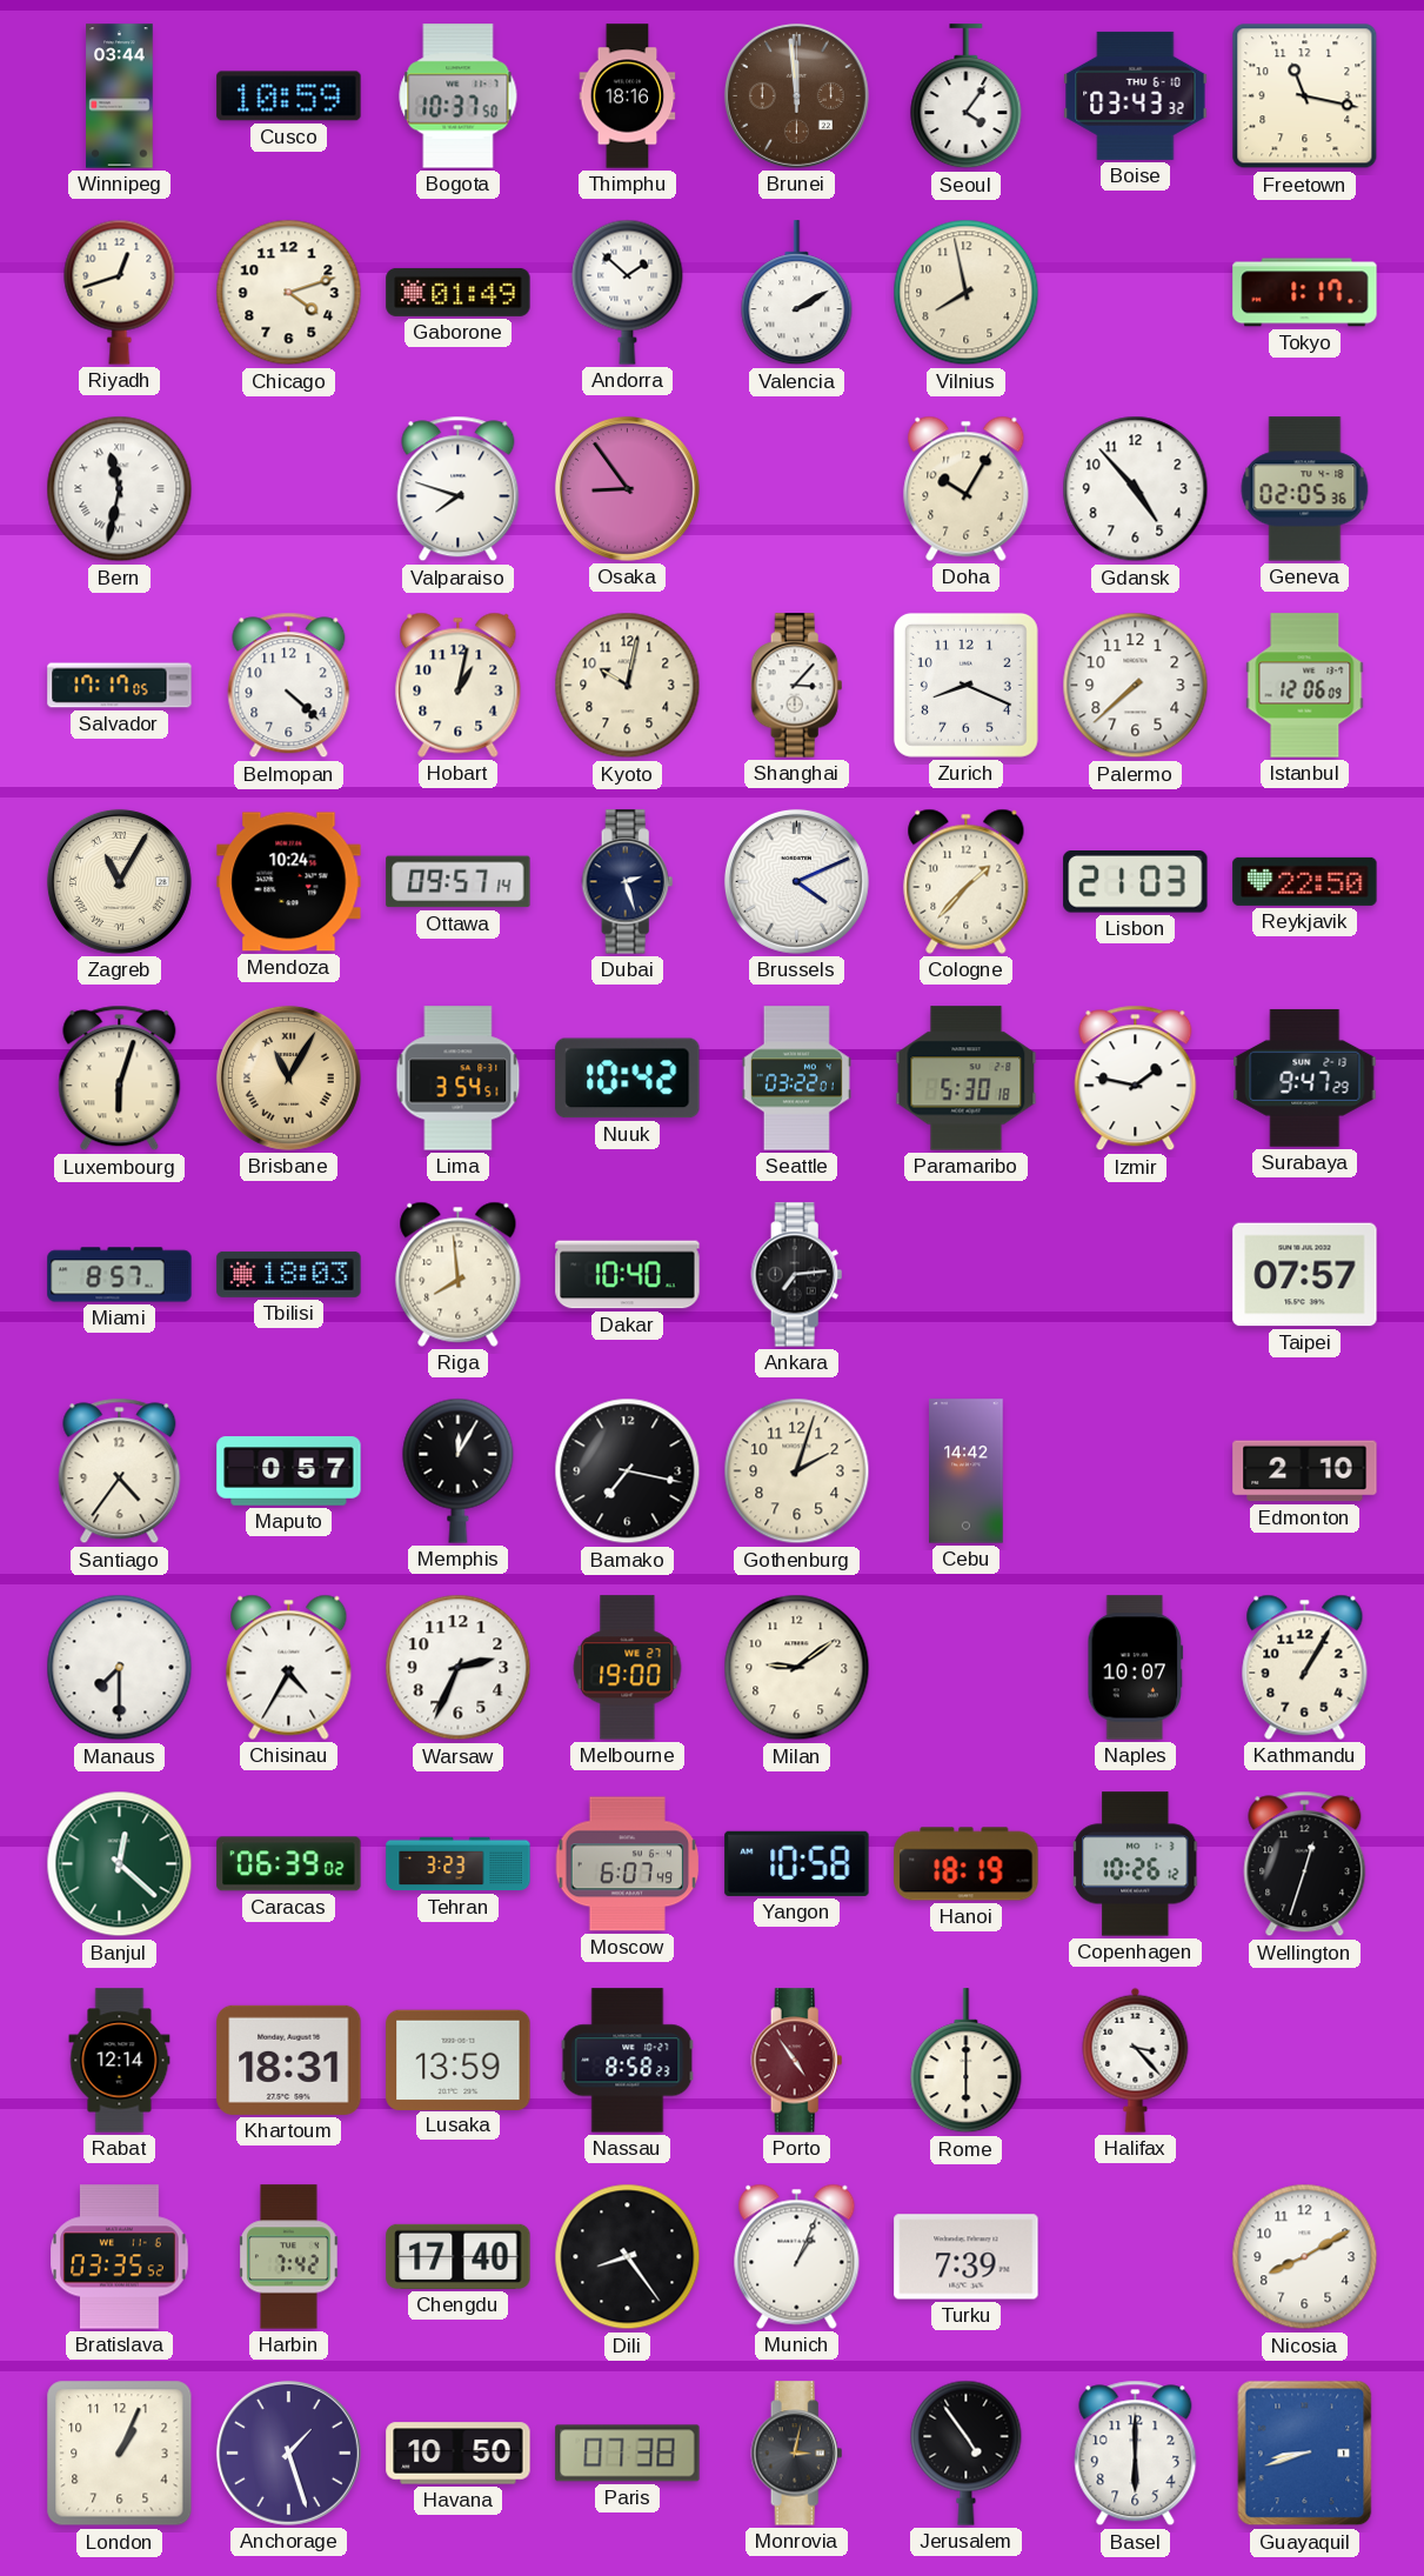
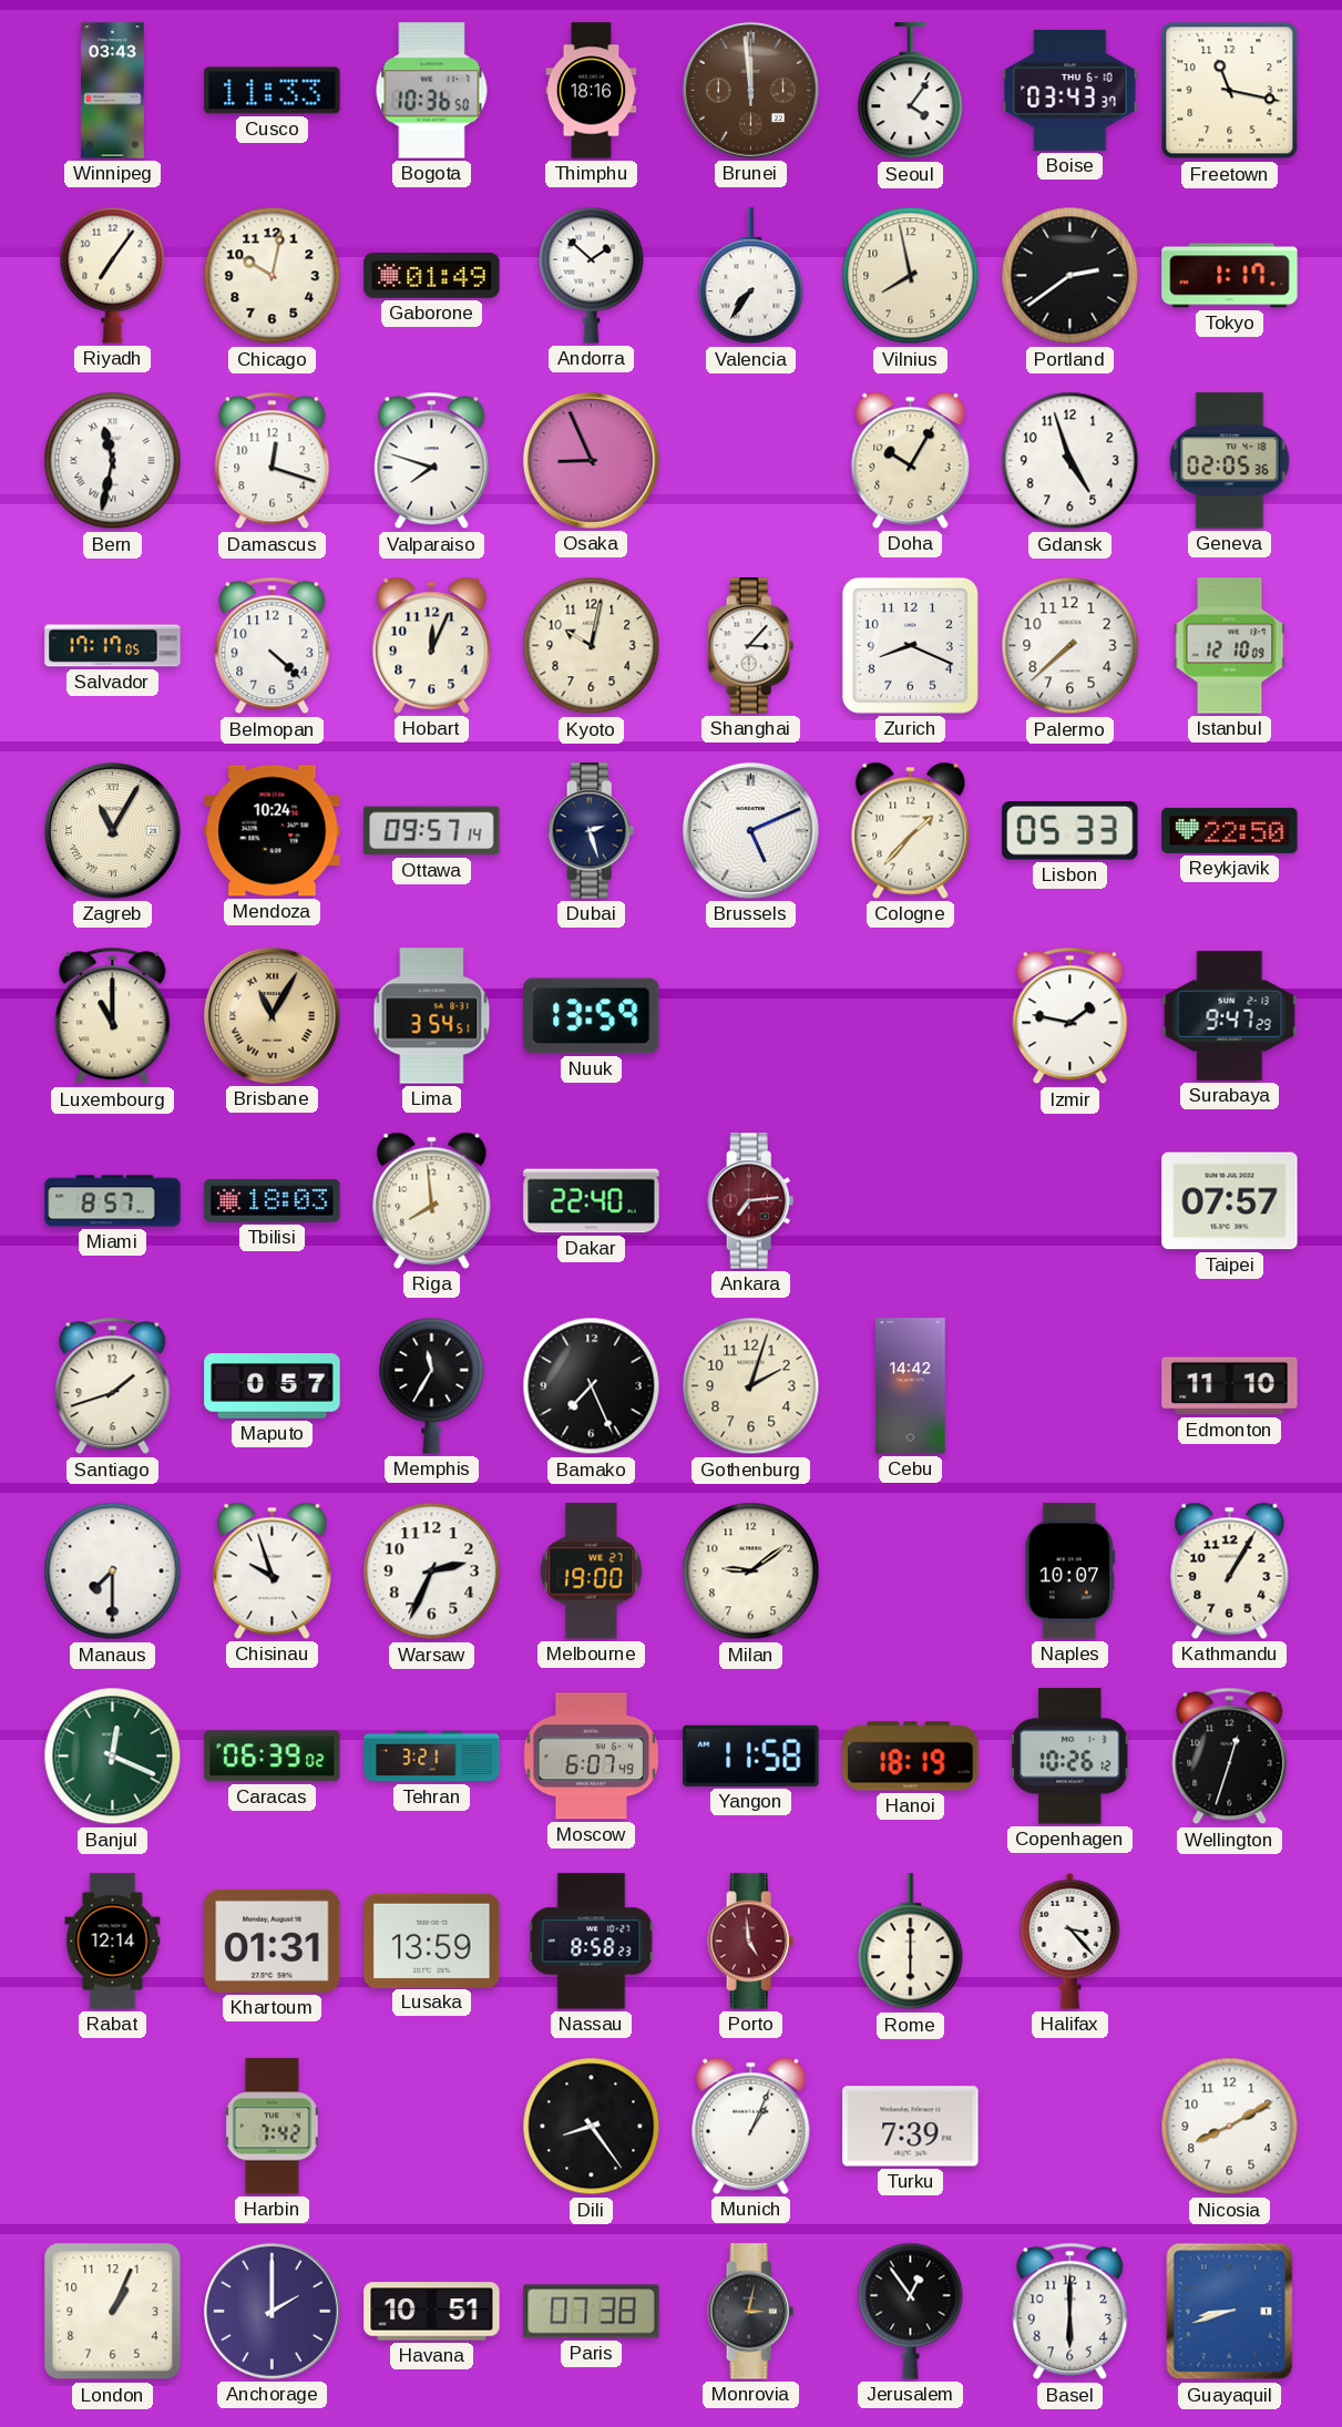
Winnipeg: 03:44 -> 03:43 (113, 91)
Cusco: 10:59 -> 11:33 (273, 91)
Bogota: 10:37 -> 10:36 (432, 91)
Boise: 03:43:32 -> 03:43:37 (1070, 90)
Riyadh: 12:42 -> 7:06 (113, 275)
Chicago: 4:12 -> 10:02 (273, 276)
Valencia: 2:10 -> 7:36 (751, 276)
Portland: none -> 2:39 (1070, 276)
Damascus: none -> 12:18 (273, 461)
Osaka: 8:54 -> 8:56 (591, 460)
Gdansk: 4:53 -> 4:57 (1070, 461)
Hobart: 1:02 -> 12:04 (432, 645)
Istanbul: 12:06 -> 12:10 (1230, 646)
Brussels: 4:11 -> 5:11 (750, 830)
Lisbon: 21:03 -> 05:33 (1070, 831)
Luxembourg: 6:03 -> 11:00 (113, 1016)
Nuuk: 10:42 -> 13:59 (592, 1016)
Seattle: 03:22 -> none (796, 1079)
Paramaribo: 5:30 -> none (967, 1079)
Dakar: 10:40 -> 22:40 (592, 1201)
Ankara dial: black -> burgundy (751, 1201)
Santiago: 4:36 -> 1:42 (113, 1386)
Memphis: 12:05 -> 11:35 (432, 1385)
Bamako: 7:17 -> 7:26 (592, 1386)
Edmonton: 2:10 -> 11:10 (1230, 1386)
Chisinau: 4:35 -> 9:57 (273, 1570)
Banjul: 12:22 -> 12:19 (113, 1757)
Tehran: 3:23 -> 3:21 (432, 1757)
Yangon: 10:58 -> 11:58 (751, 1755)
Khartoum: 18:31 -> 01:31 (273, 1940)
Porto: 4:54 -> 4:59 (751, 1942)
Bratislava: 03:35 -> none (120, 2257)
Chengdu: 17:40 -> none (459, 2256)
Anchorage: 1:27 -> 2:00 (272, 2311)
Havana: 10:50 -> 10:51 (432, 2312)
Jerusalem: 4:54 -> 12:54 (911, 2311)
